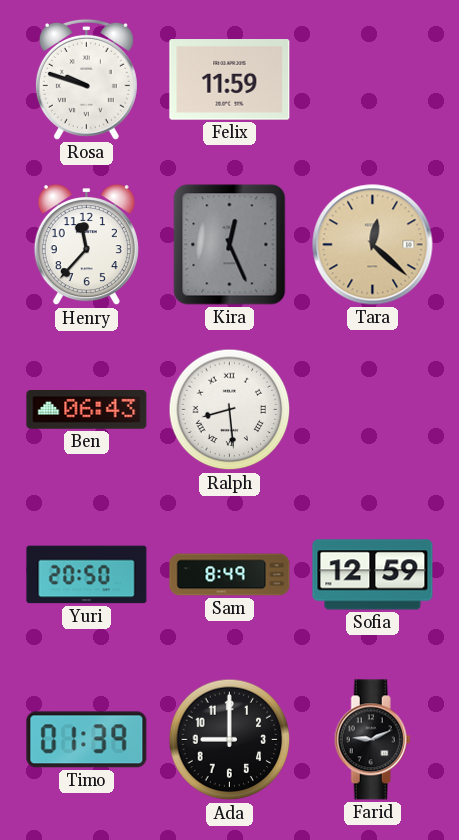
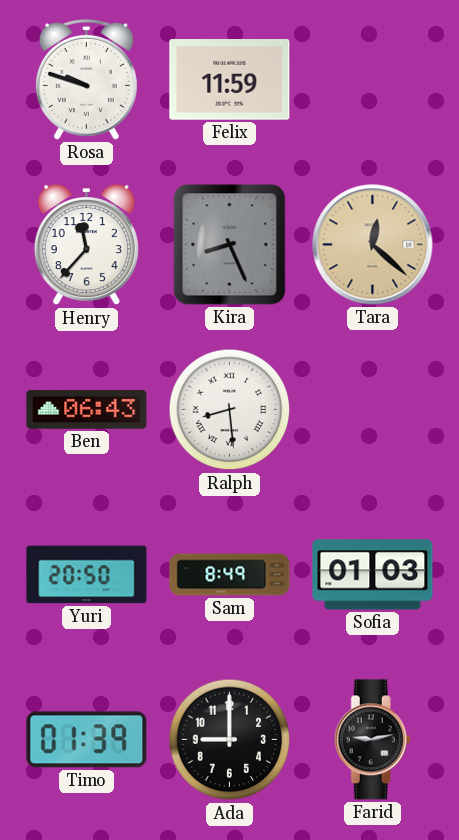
Kira: 12:26 -> 8:26 (230, 245)
Sofia: 12:59 -> 01:03 (373, 575)
Farid: 9:11 -> 9:13 (372, 740)
